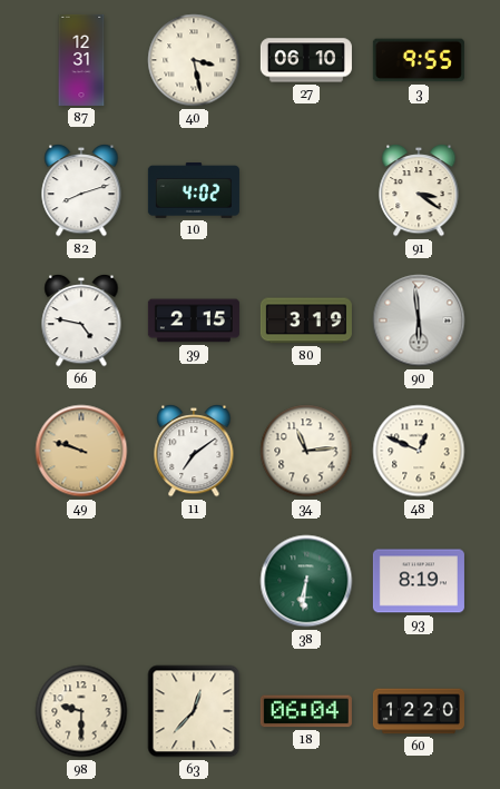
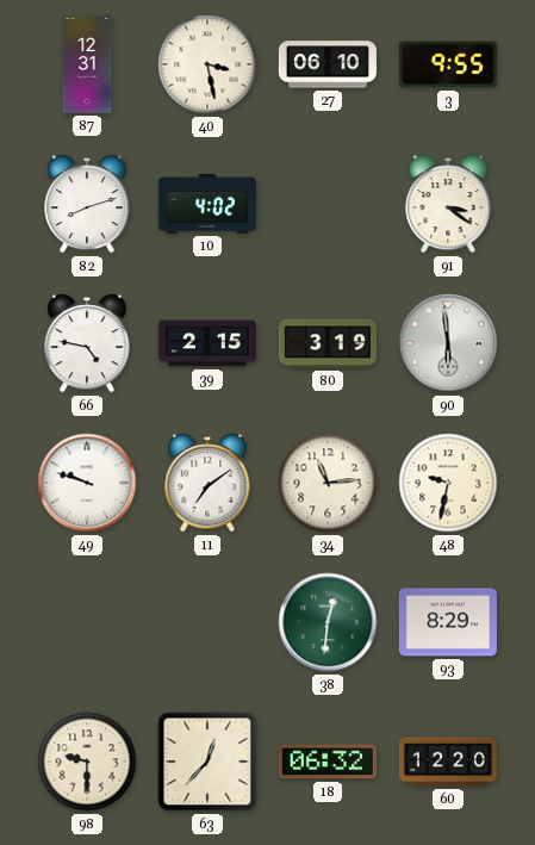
49 dial: champagne -> white (87, 483)
48: 12:49 -> 9:32 (448, 483)
38: 6:31 -> 12:31 (328, 622)
93: 8:19 -> 8:29 (448, 622)
18: 06:04 -> 06:32 (328, 762)
